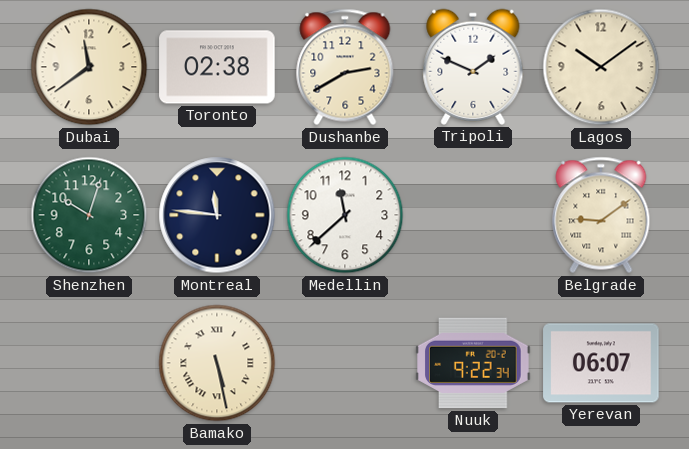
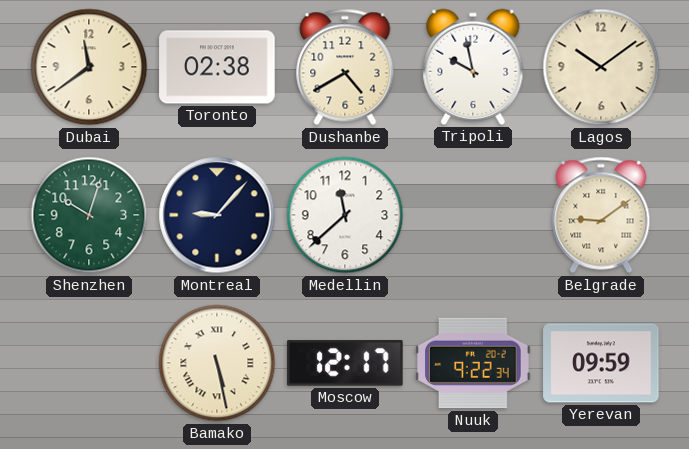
Dushanbe: 2:40 -> 4:40 (345, 67)
Tripoli: 1:49 -> 9:58 (473, 67)
Montreal: 11:46 -> 9:07 (217, 215)
Moscow: none -> 12:17 (345, 363)
Yerevan: 06:07 -> 09:59 (601, 363)
